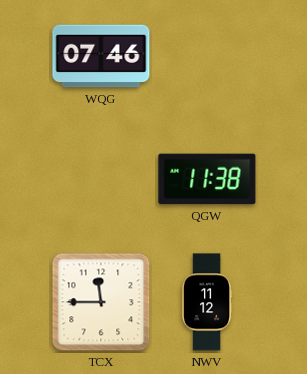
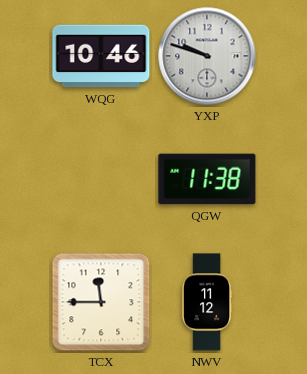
WQG: 07:46 -> 10:46 (101, 56)
YXP: none -> 9:48 (207, 56)
